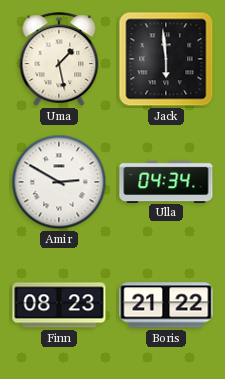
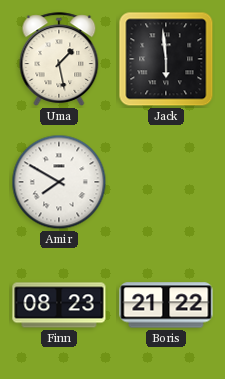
Amir: 2:50 -> 7:50 (59, 182)
Ulla: 04:34 -> none (166, 181)
